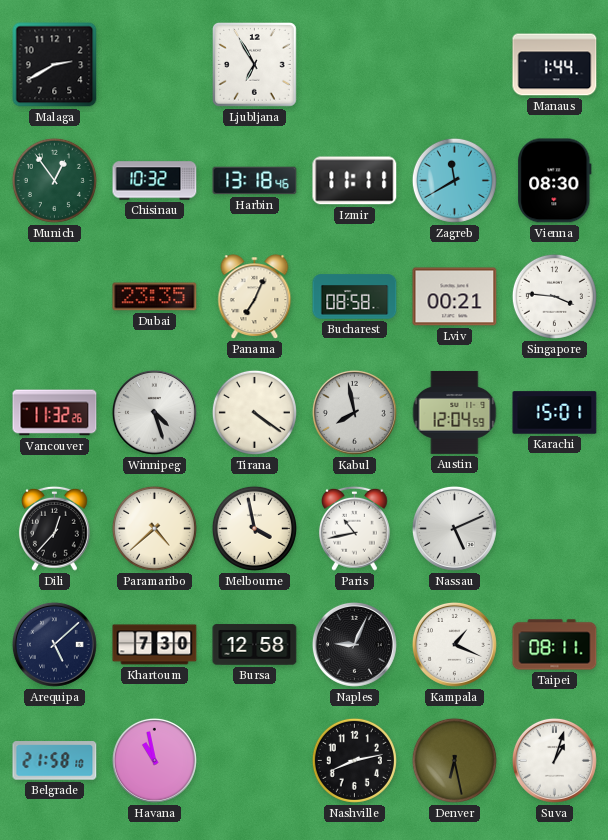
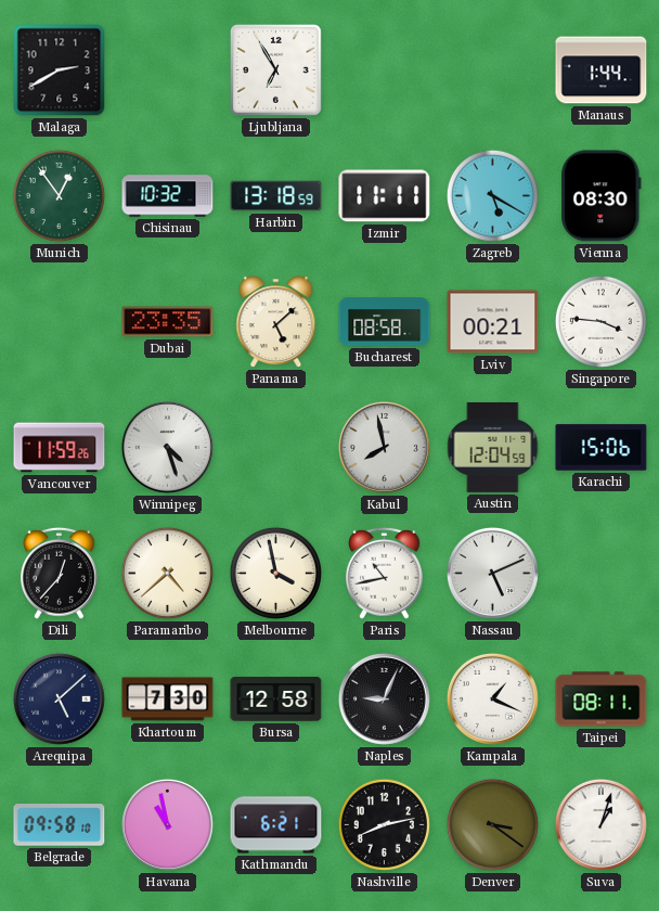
Harbin: 13:18:46 -> 13:18:59 (276, 196)
Zagreb: 11:40 -> 5:20 (492, 195)
Panama: 7:04 -> 5:08 (276, 322)
Vancouver: 11:32 -> 11:59 (60, 448)
Tirana: 4:21 -> none (254, 412)
Karachi: 15:01 -> 15:06 (602, 448)
Belgrade: 21:58 -> 09:58 (60, 825)
Kathmandu: none -> 6:21 (276, 825)
Denver: 6:28 -> 3:21 (492, 824)
